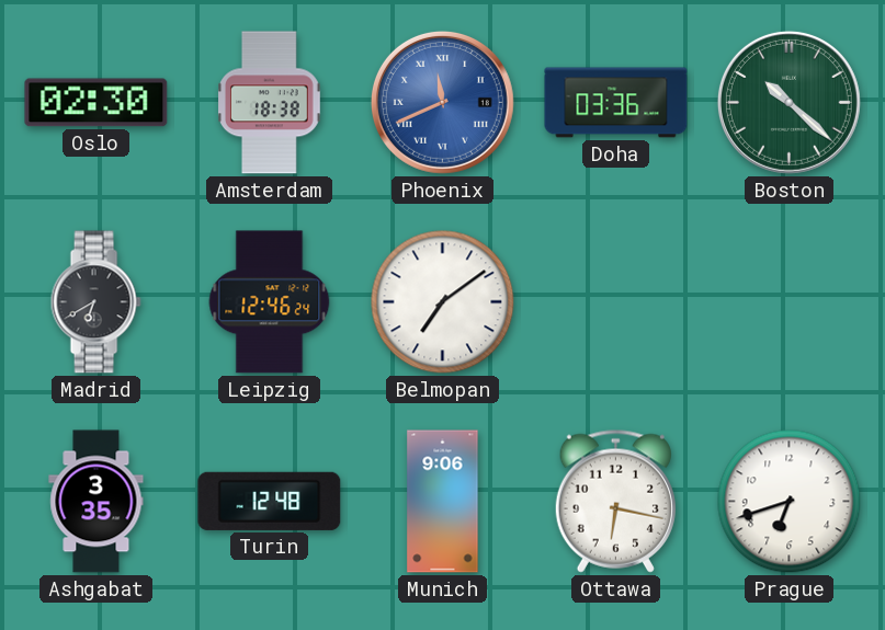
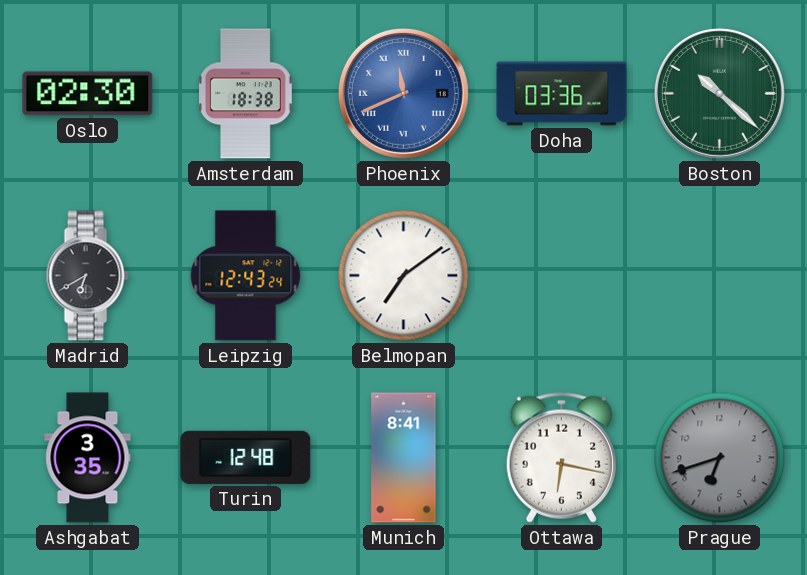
Leipzig: 12:46 -> 12:43 (246, 276)
Munich: 9:06 -> 8:41 (404, 458)
Prague dial: white -> grey (720, 458)
